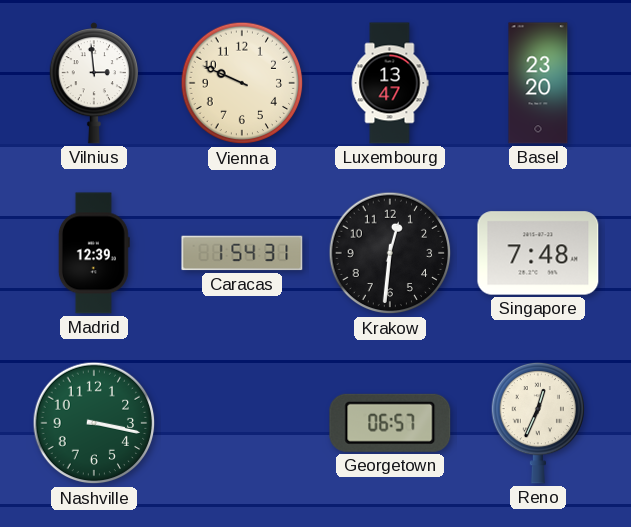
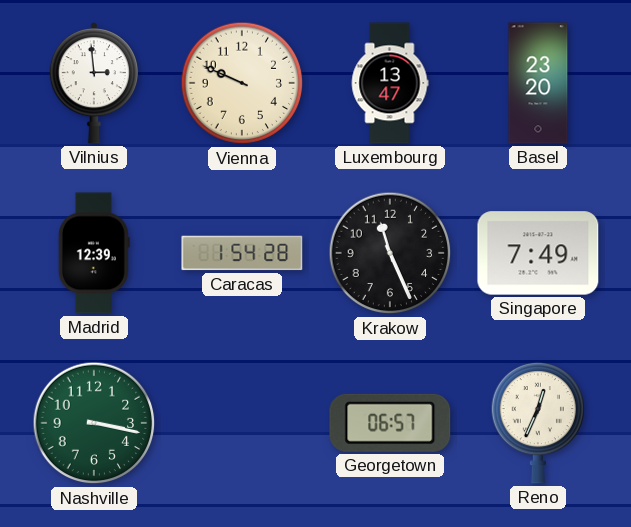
Caracas: 1:54:31 -> 1:54:28 (242, 253)
Krakow: 12:31 -> 11:26 (390, 253)
Singapore: 7:48 -> 7:49 (538, 253)
